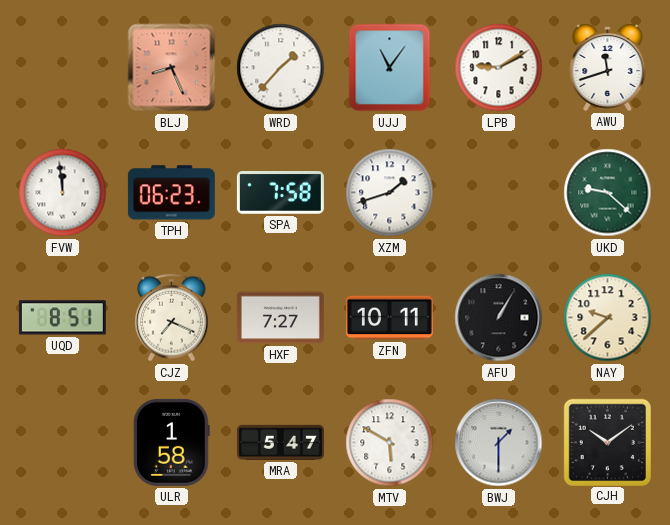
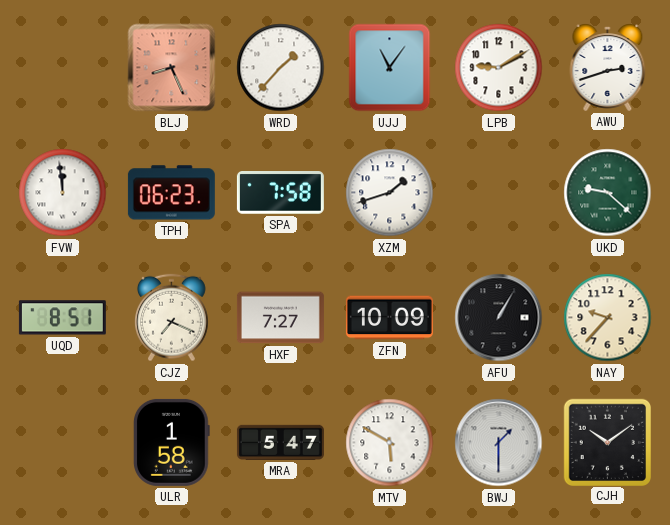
AWU: 11:42 -> 2:42 (608, 68)
ZFN: 10:11 -> 10:09 (389, 318)
NAY: 9:38 -> 9:37 (608, 318)
